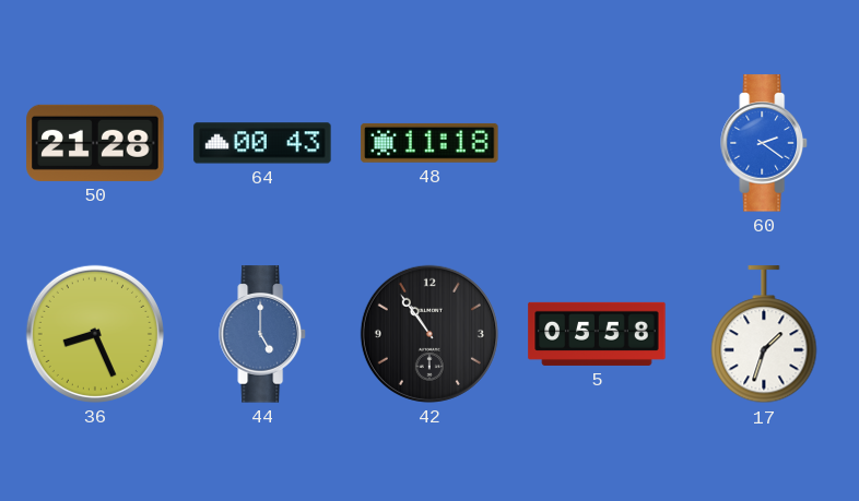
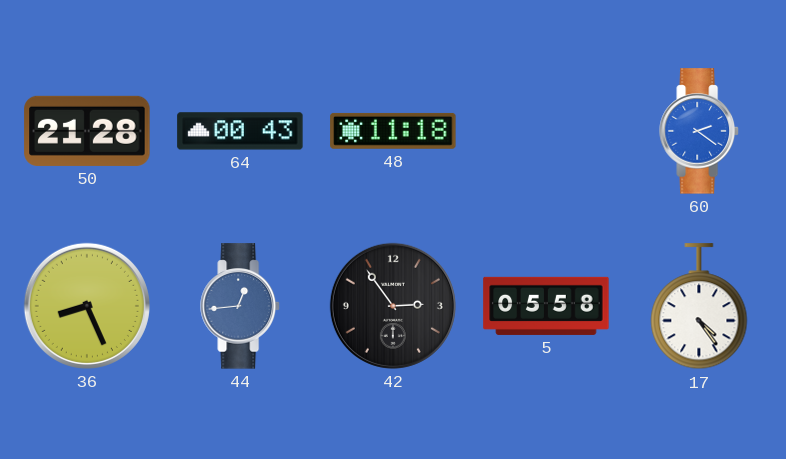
44: 5:00 -> 12:44 (240, 306)
42: 10:54 -> 2:54 (393, 306)
17: 1:33 -> 4:24 (699, 307)
